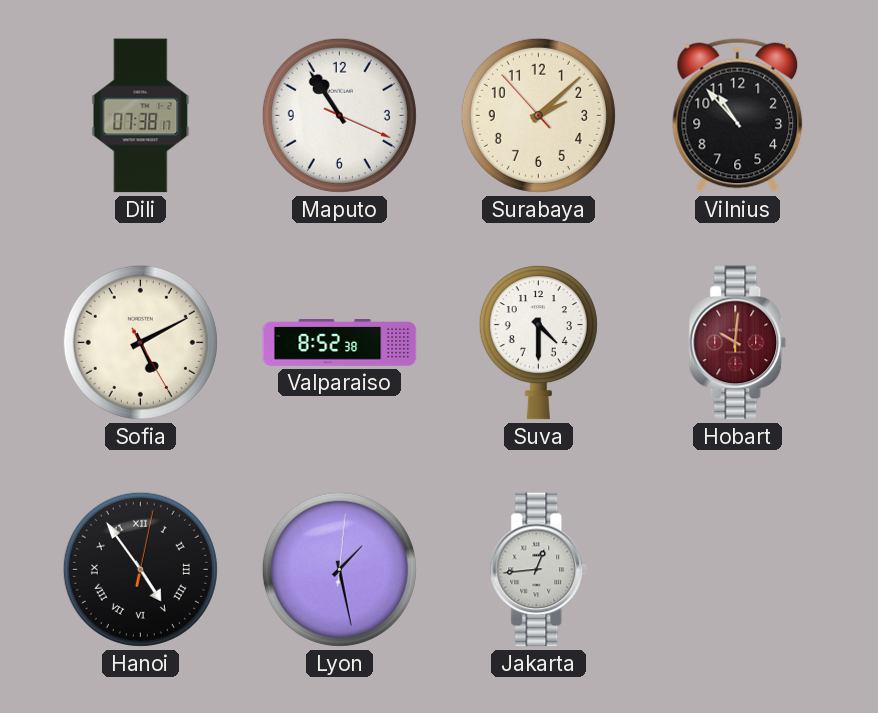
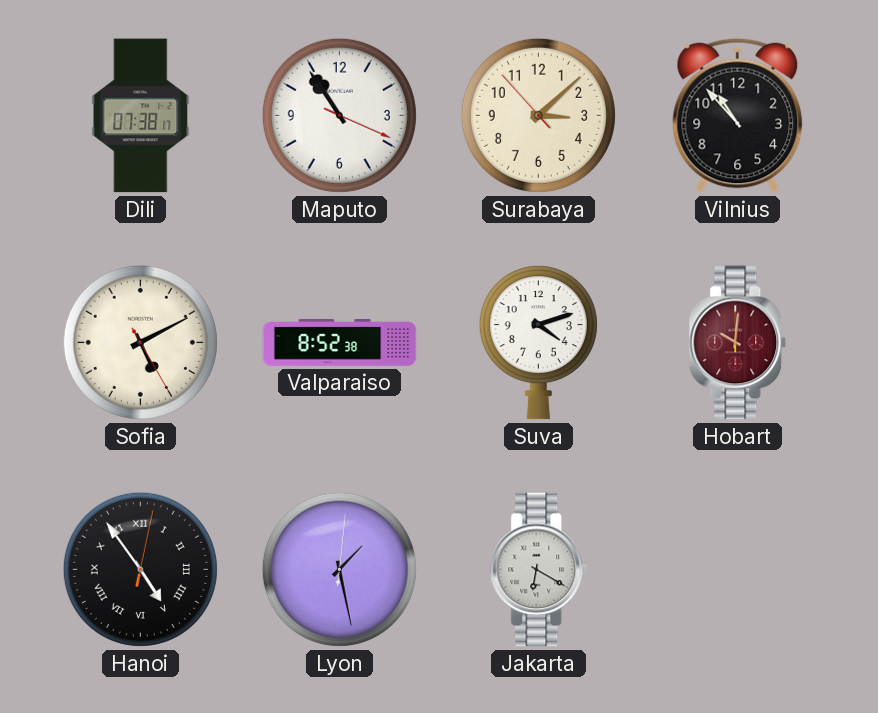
Surabaya: 2:07 -> 3:07 (538, 115)
Suva: 4:30 -> 4:12 (538, 343)
Jakarta: 12:44 -> 6:20 (539, 570)
